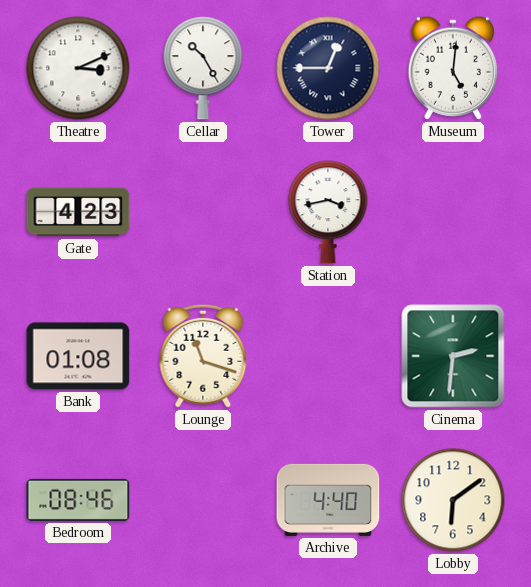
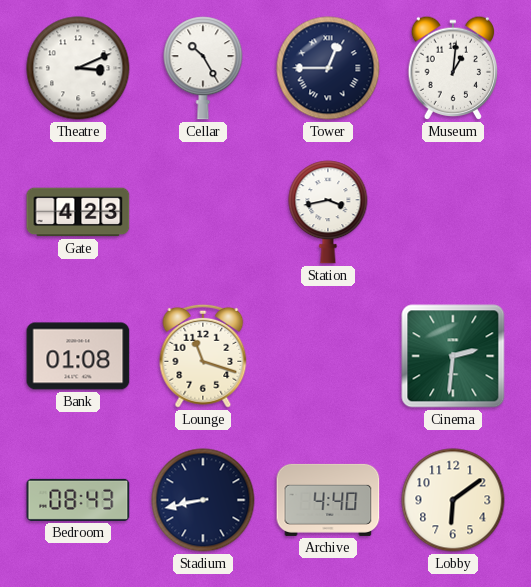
Museum: 5:01 -> 1:01 (452, 68)
Bedroom: 08:46 -> 08:43 (78, 500)
Stadium: none -> 8:43 (203, 500)
